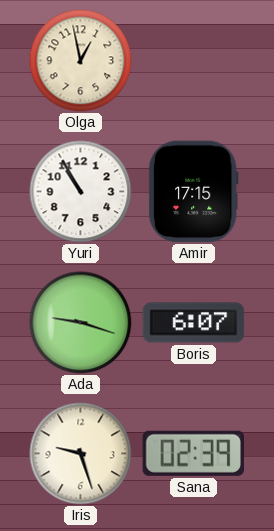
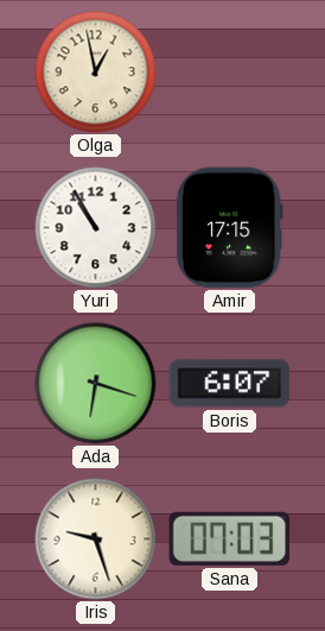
Ada: 9:18 -> 6:18 (96, 384)
Sana: 02:39 -> 07:03 (229, 538)
